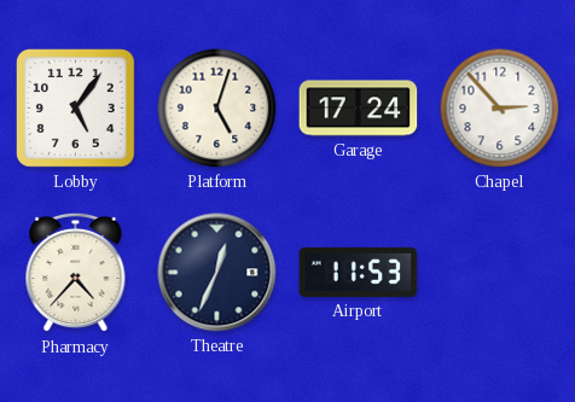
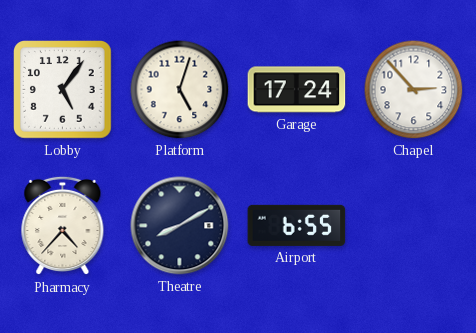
Theatre: 12:34 -> 8:10 (180, 226)
Airport: 11:53 -> 6:55 (297, 225)
